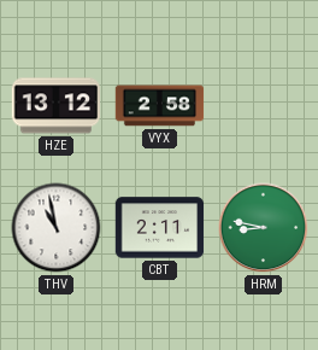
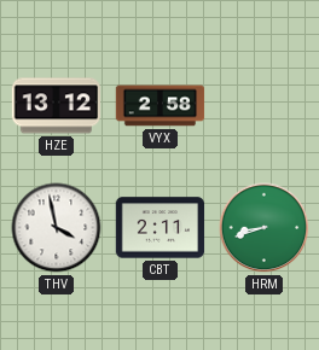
THV: 10:58 -> 3:58 (57, 228)
HRM: 8:47 -> 8:42 (265, 228)
